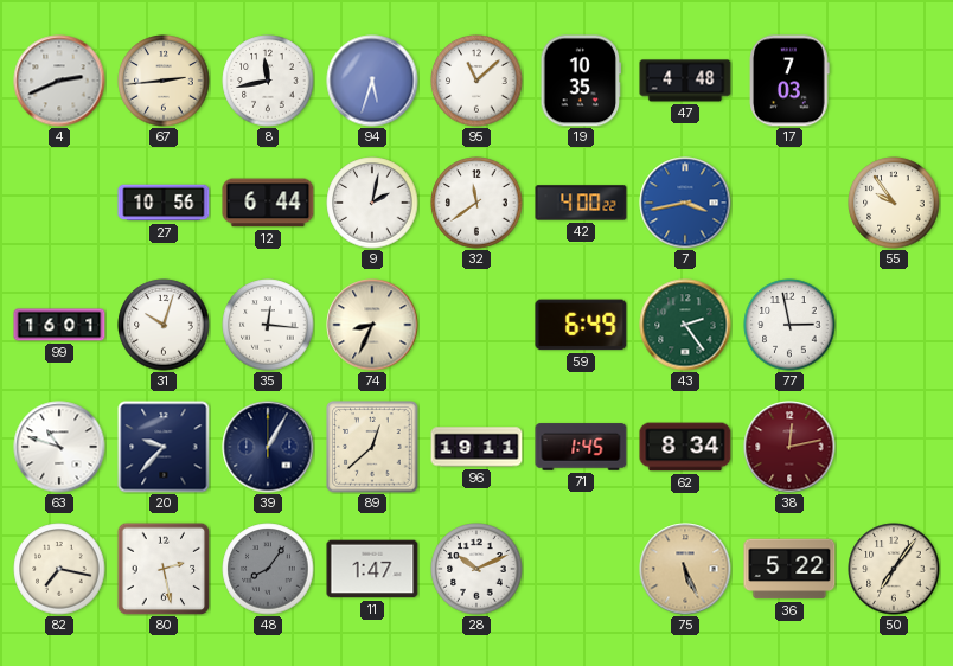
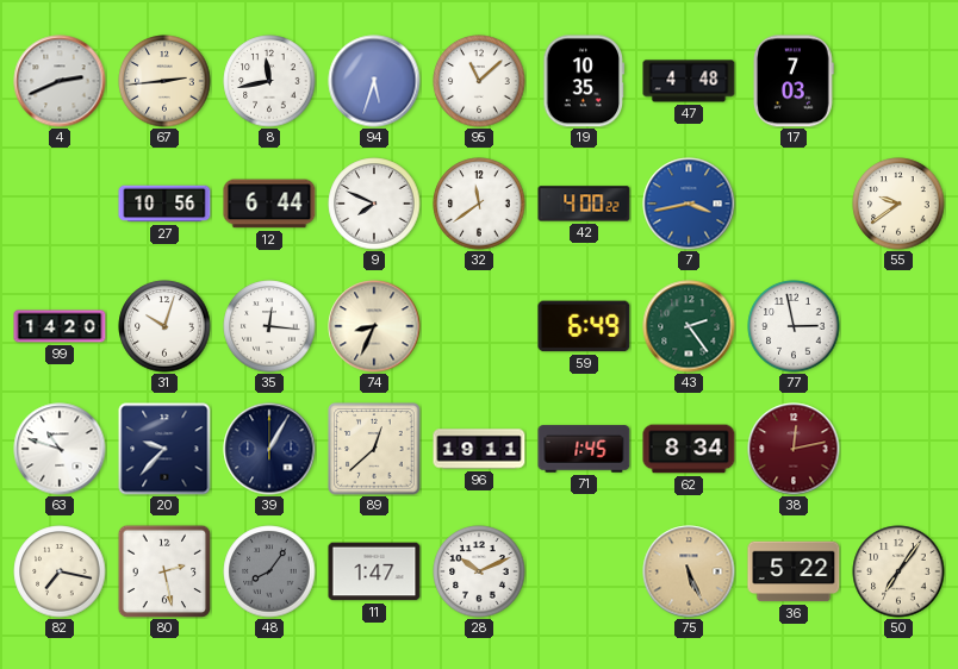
9: 2:02 -> 7:49 (374, 204)
55: 9:54 -> 9:39 (898, 204)
99: 16:01 -> 14:20 (60, 326)
